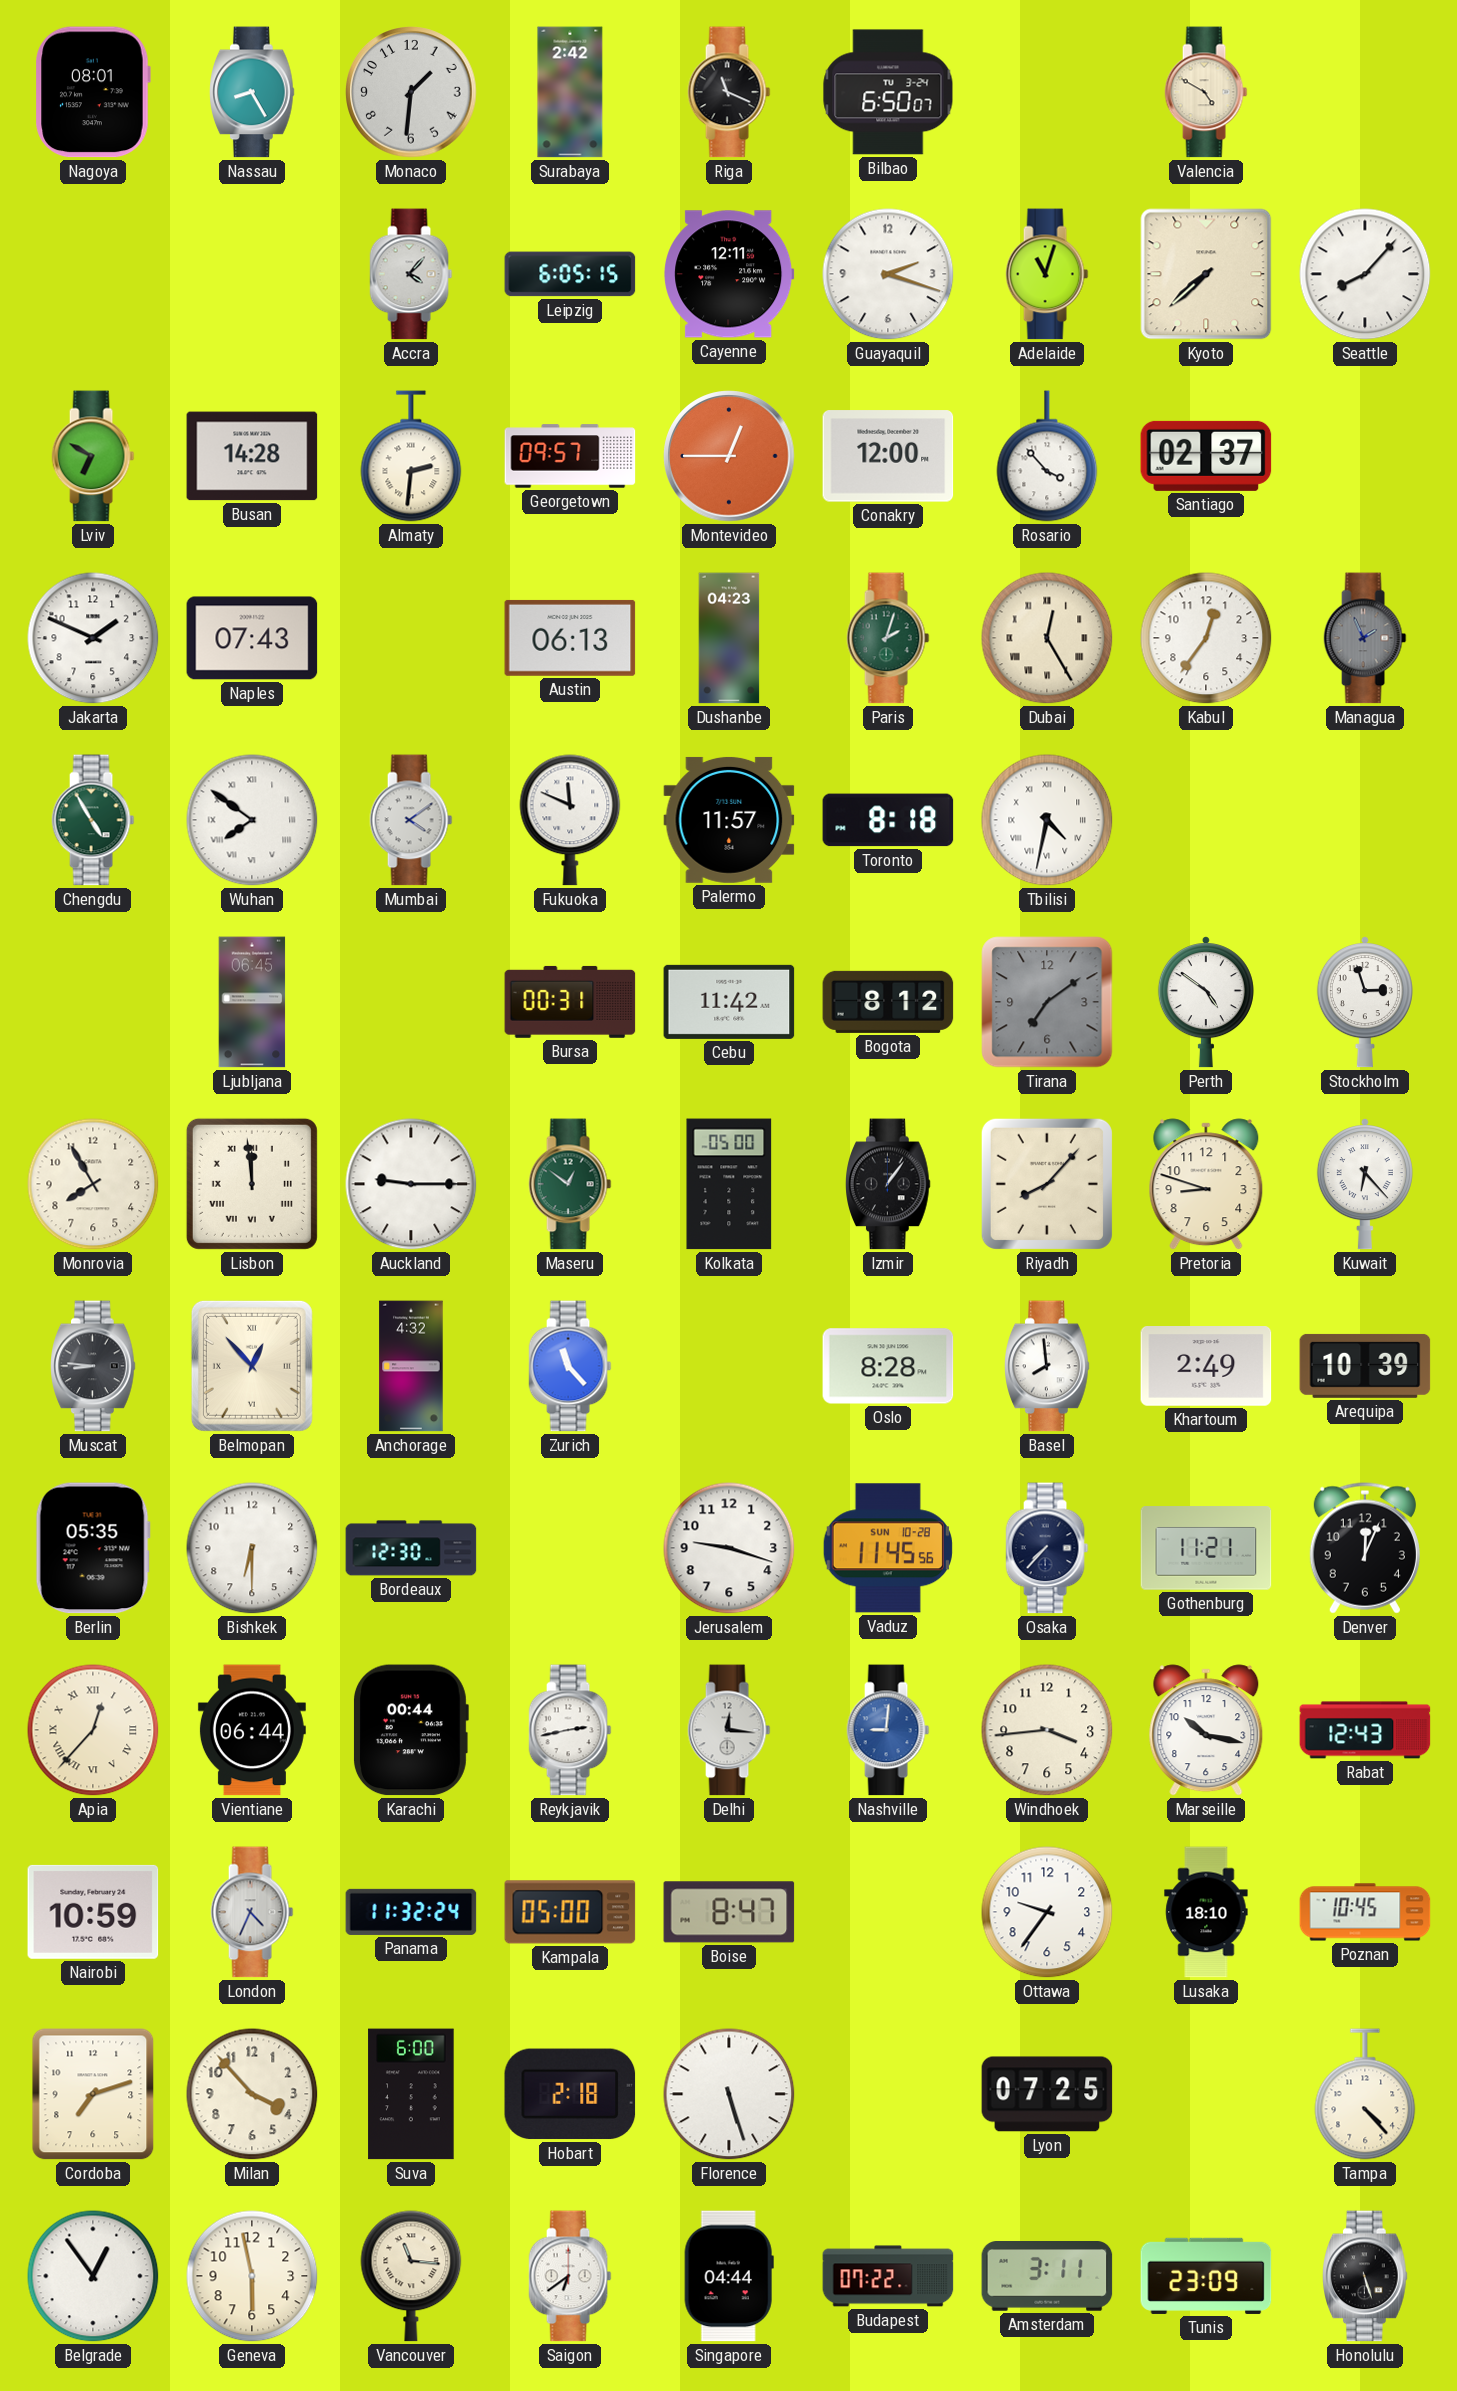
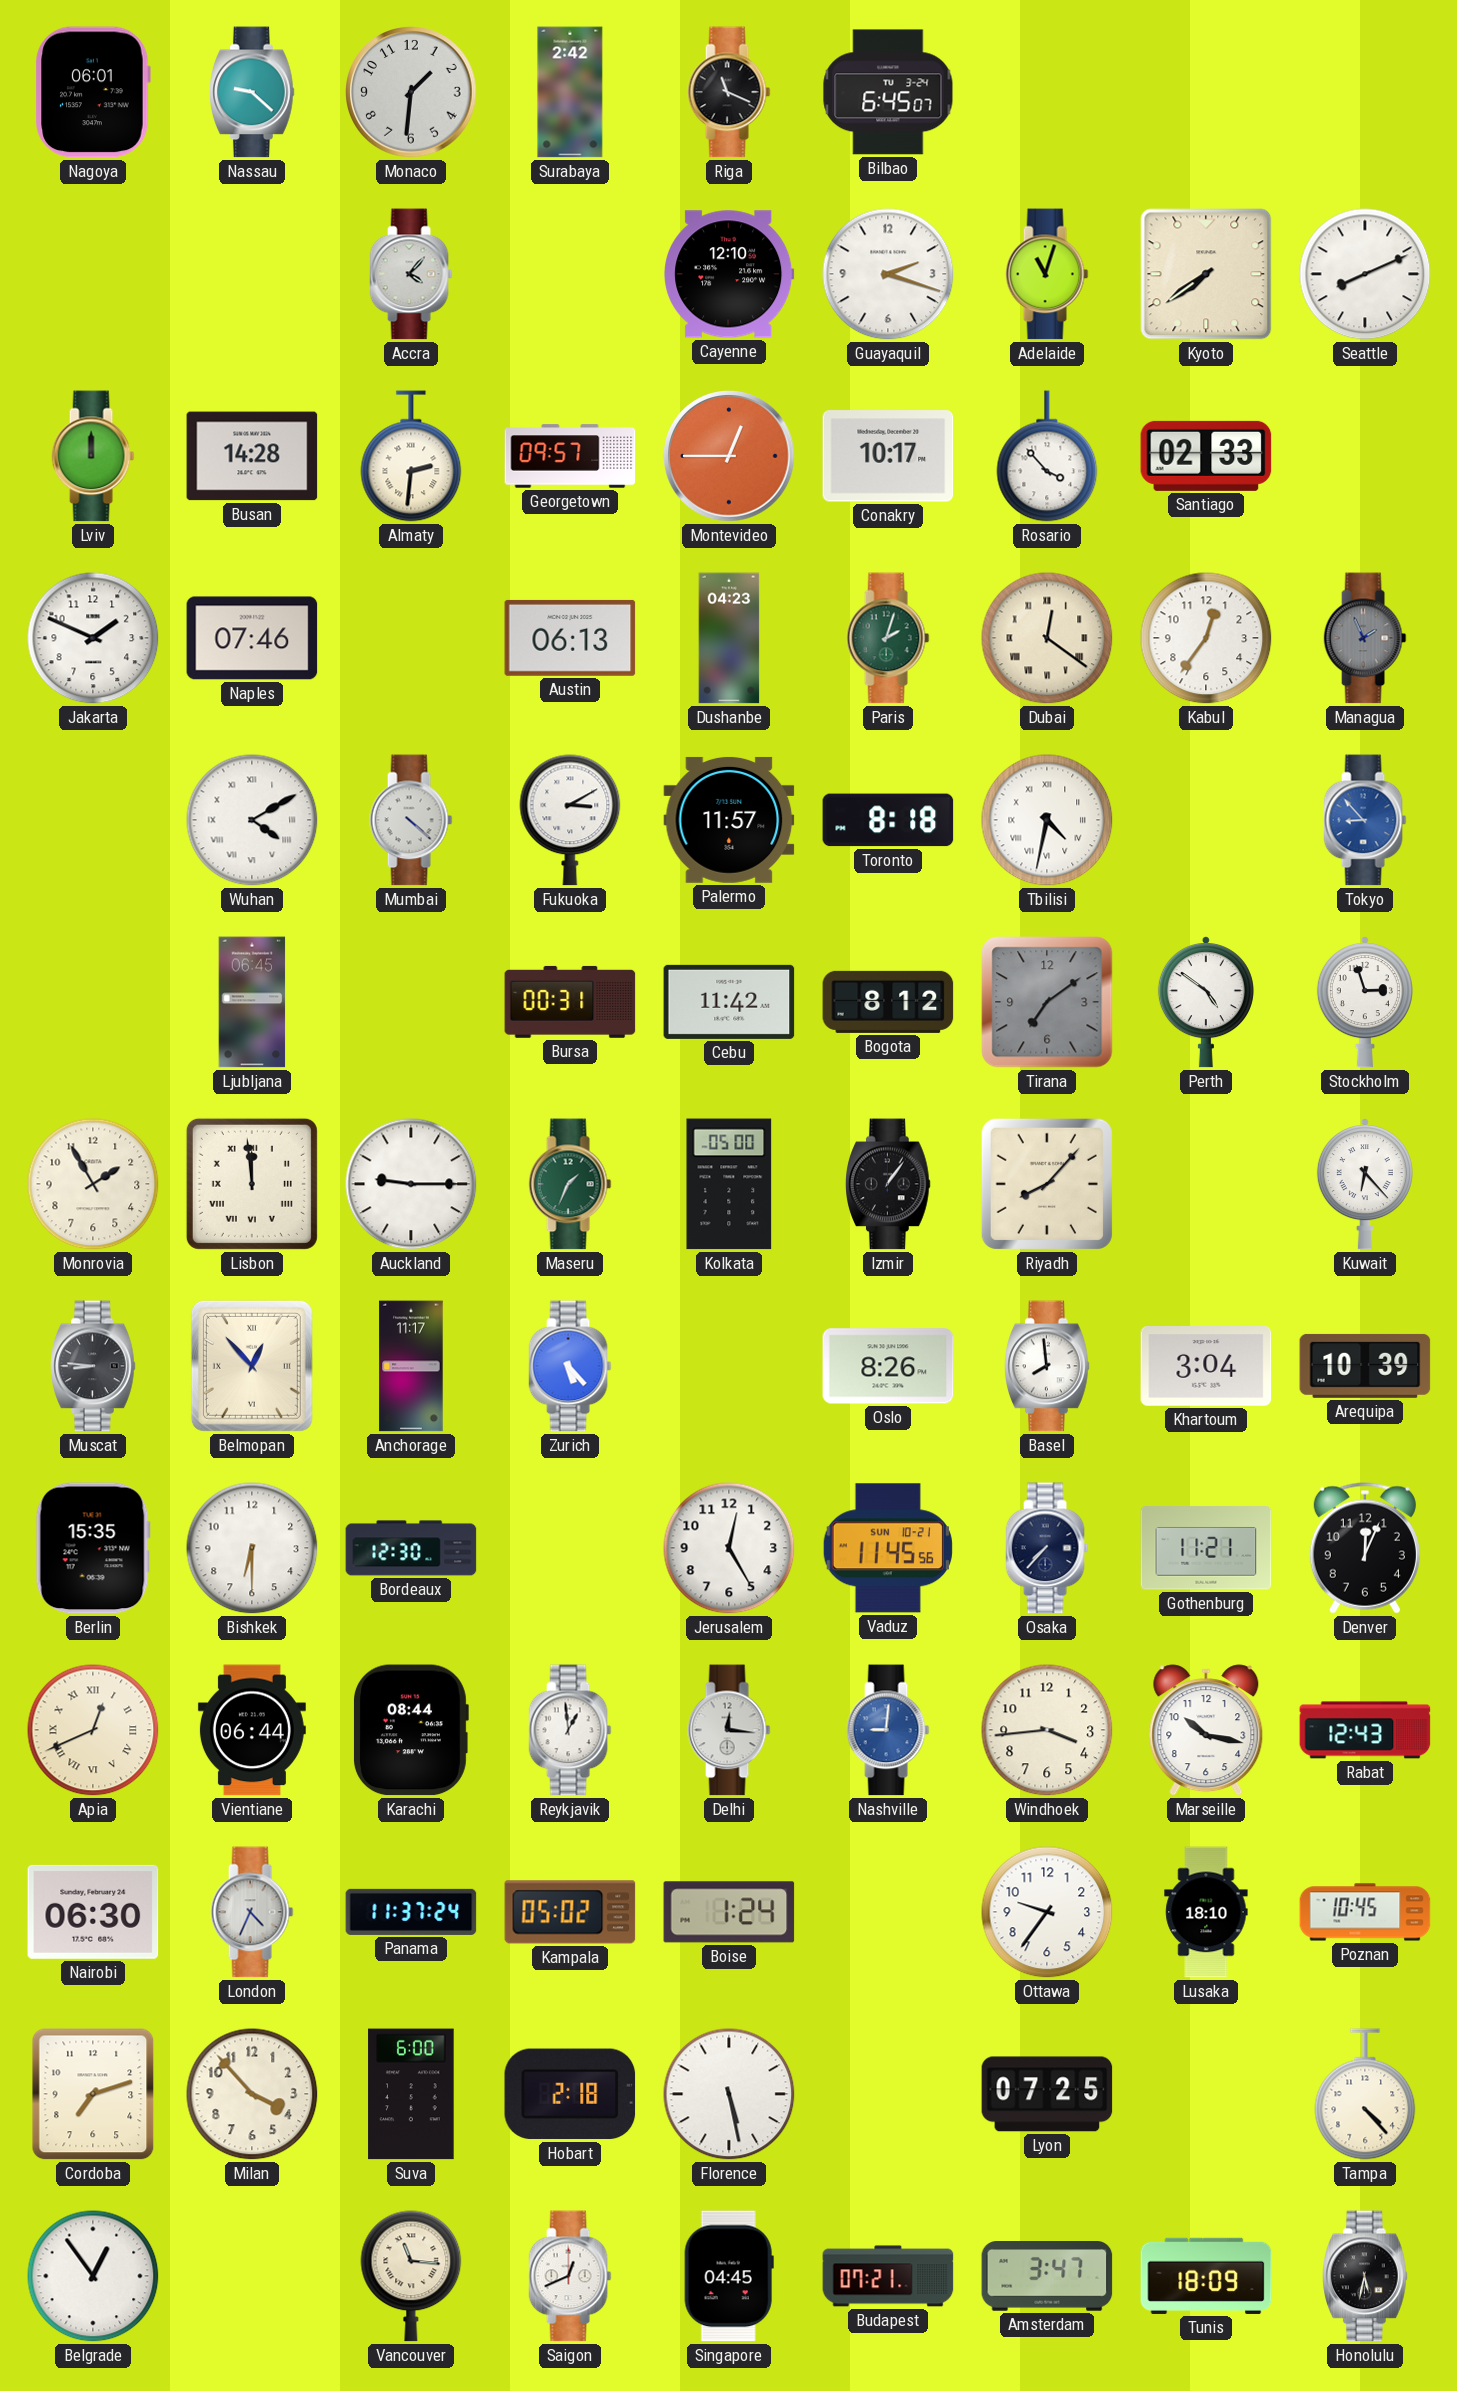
Nagoya: 08:01 -> 06:01 (93, 92)
Nassau: 8:25 -> 9:22 (252, 92)
Bilbao: 6:50 -> 6:45 (888, 92)
Valencia: 4:50 -> none (1206, 92)
Leipzig: 6:05 -> none (570, 274)
Cayenne: 12:11 -> 12:10 (729, 274)
Kyoto: 7:38 -> 7:39 (1206, 274)
Seattle: 8:07 -> 8:11 (1365, 274)
Lviv: 6:50 -> 12:00 (93, 456)
Conakry: 12:00 -> 10:17 (888, 456)
Santiago: 02:37 -> 02:33 (1206, 456)
Naples: 07:43 -> 07:46 (252, 638)
Dubai: 12:25 -> 12:21 (1047, 638)
Chengdu: 4:55 -> none (93, 820)
Wuhan: 7:51 -> 4:10 (252, 820)
Mumbai: 4:09 -> 4:22 (411, 820)
Fukuoka: 11:49 -> 3:10 (570, 820)
Tokyo: none -> 8:53 (1365, 820)
Monrovia: 7:55 -> 1:55 (93, 1184)
Maseru: 12:51 -> 1:34 (570, 1184)
Pretoria: 8:48 -> none (1206, 1184)
Anchorage: 4:32 -> 11:17 (411, 1366)
Zurich: 11:23 -> 5:23 (570, 1366)
Oslo: 8:28 -> 8:26 (888, 1366)
Khartoum: 2:49 -> 3:04 (1206, 1367)
Berlin: 05:35 -> 15:35 (93, 1548)
Jerusalem: 9:18 -> 12:25 (729, 1548)
Vaduz date: SUN 10-28 -> SUN 10-21 (888, 1548)
Apia: 12:37 -> 12:41 (93, 1730)
Karachi: 00:44 -> 08:44 (410, 1730)
Reykjavik: 2:43 -> 12:59 (570, 1730)
Nairobi: 10:59 -> 06:30 (93, 1912)
Panama: 11:32 -> 11:37 (411, 1912)
Kampala: 05:00 -> 05:02 (570, 1912)
Boise: 8:47 -> 1:24 (729, 1912)
Florence: 5:27 -> 5:28 (729, 2094)
Geneva: 5:58 -> none (252, 2276)
Saigon: 6:39 -> 12:41 (570, 2276)
Singapore: 04:44 -> 04:45 (729, 2276)
Budapest: 07:22 -> 07:21 (888, 2276)
Amsterdam: 3:11 -> 3:47 (1047, 2277)
Tunis: 23:09 -> 18:09 (1206, 2276)
Honolulu: 5:27 -> 5:32 (1365, 2276)
